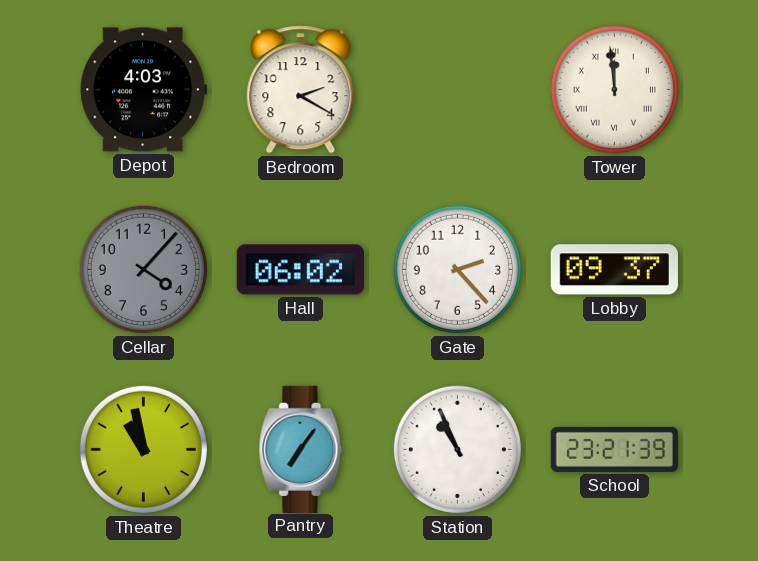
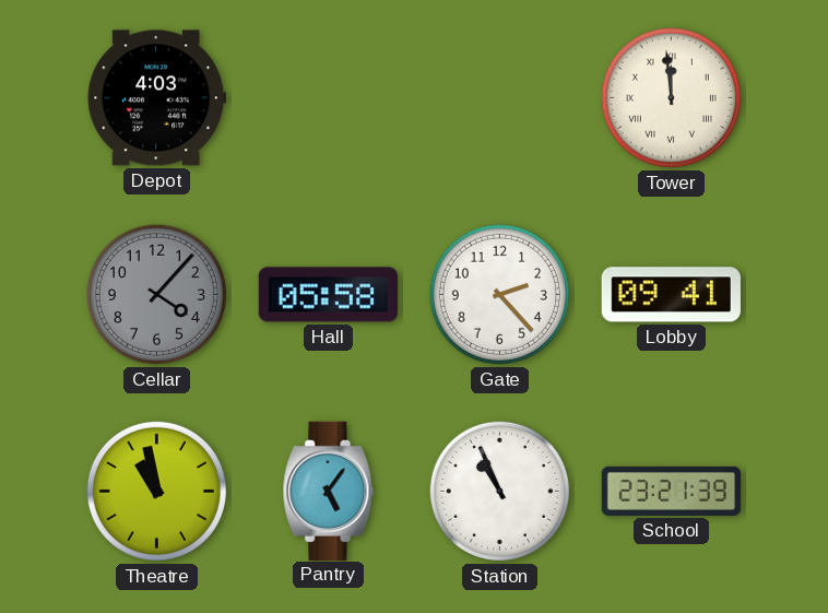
Bedroom: 2:20 -> none (301, 90)
Hall: 06:02 -> 05:58 (328, 295)
Lobby: 09:37 -> 09:41 (671, 295)
Pantry: 7:06 -> 5:06 (329, 491)
